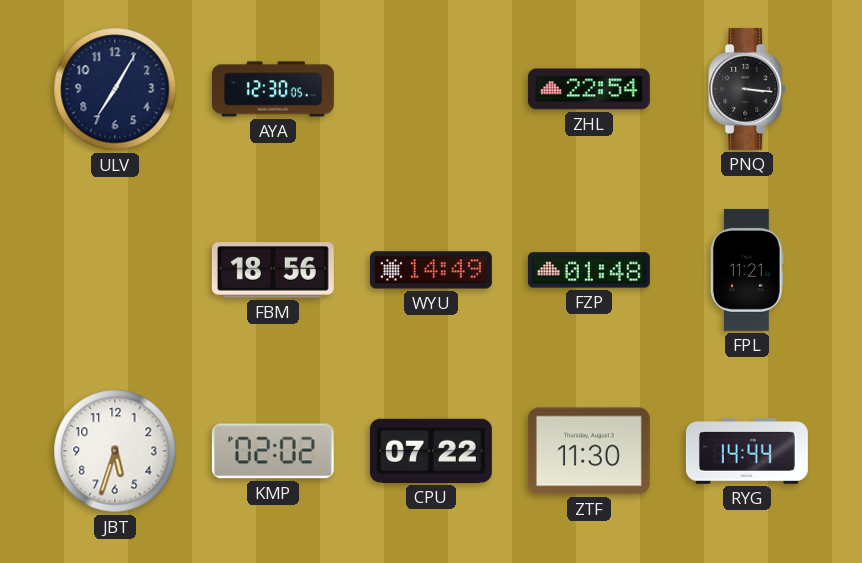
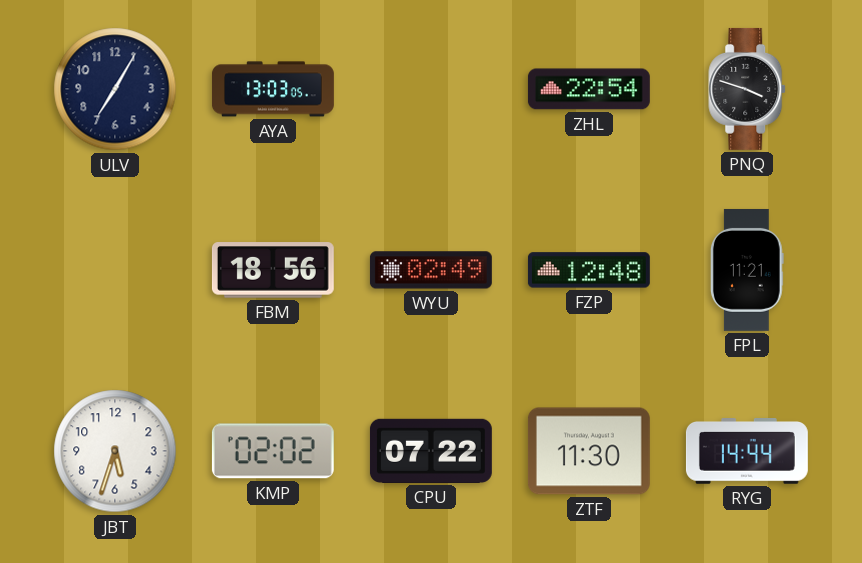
AYA: 12:30 -> 13:03 (273, 89)
PNQ: 3:16 -> 3:48 (748, 89)
WYU: 14:49 -> 02:49 (431, 270)
FZP: 01:48 -> 12:48 (589, 270)
